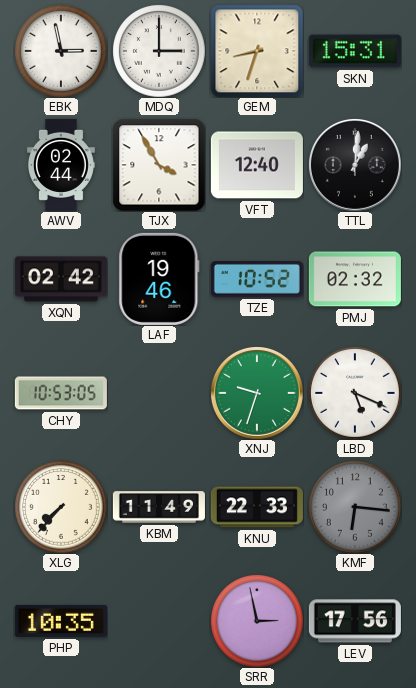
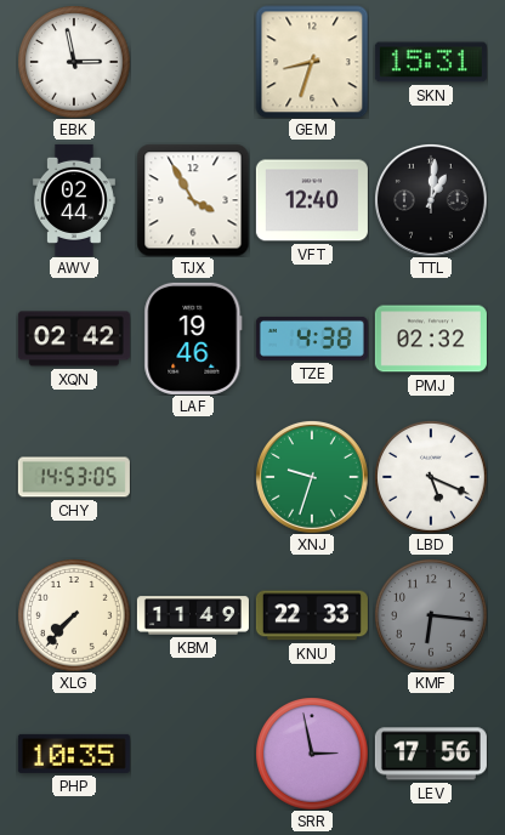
MDQ: 3:00 -> none (159, 51)
TZE: 10:52 -> 4:38 (312, 339)
CHY: 10:53 -> 14:53 (74, 477)
